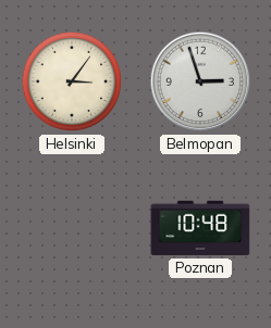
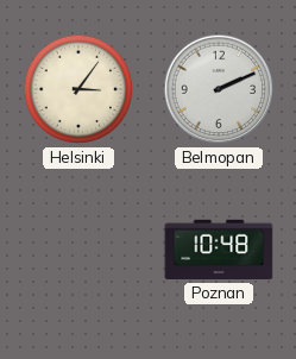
Belmopan: 2:57 -> 2:11 (219, 89)
